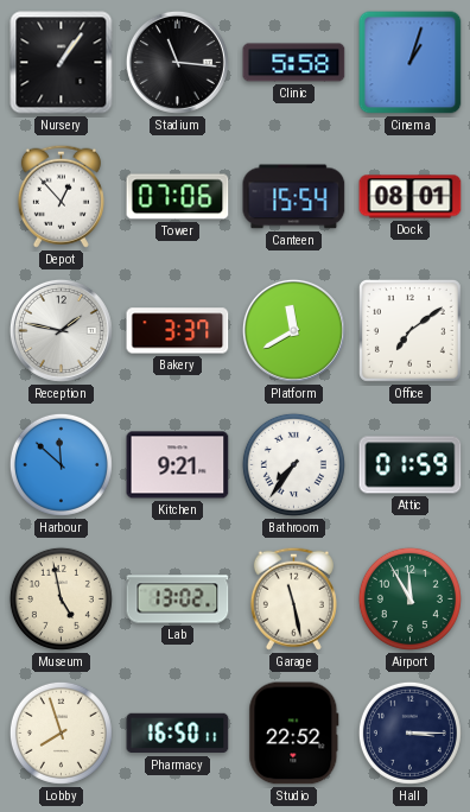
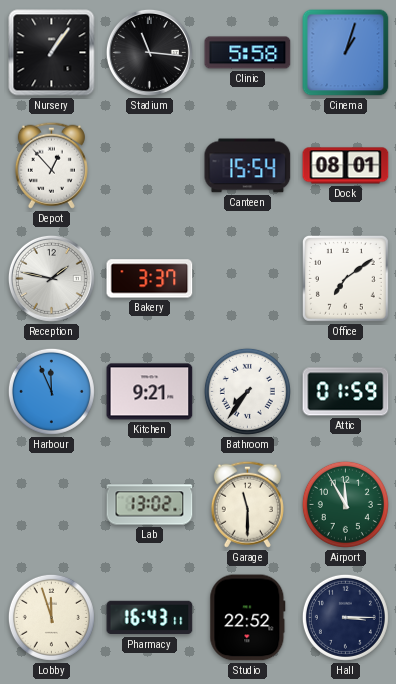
Tower: 07:06 -> none (178, 197)
Platform: 11:40 -> none (293, 330)
Harbour: 11:52 -> 11:56 (51, 391)
Museum: 4:58 -> none (61, 598)
Garage: 11:28 -> 11:30 (247, 504)
Lobby: 7:57 -> 11:57 (51, 617)
Pharmacy: 16:50 -> 16:43 (150, 618)
